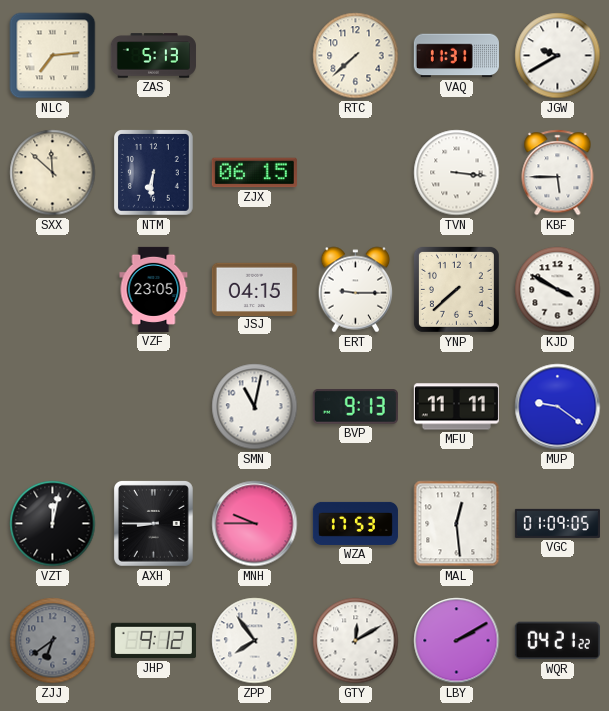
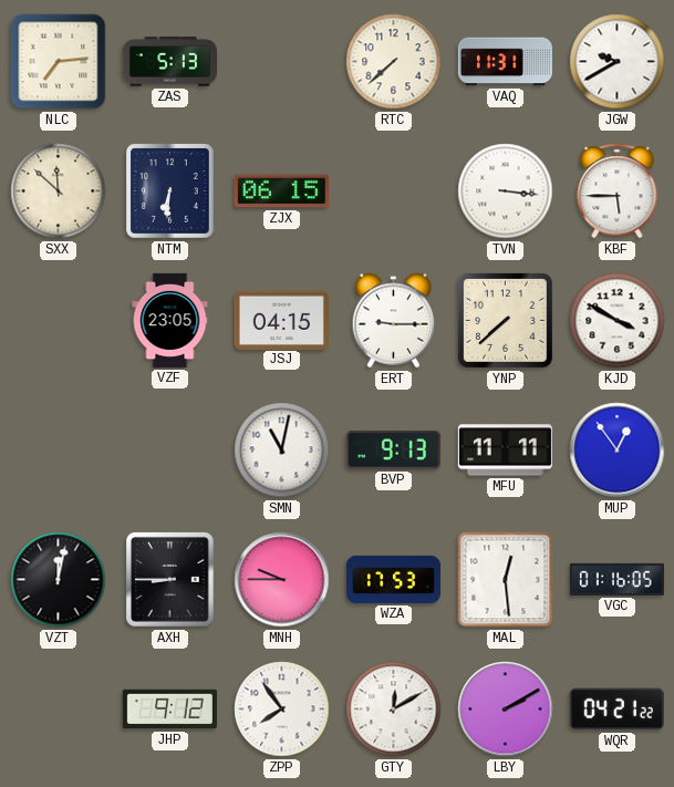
MUP: 9:21 -> 12:54 (618, 451)
VGC: 01:09 -> 01:16 (616, 579)
ZJJ: 6:39 -> none (53, 641)
